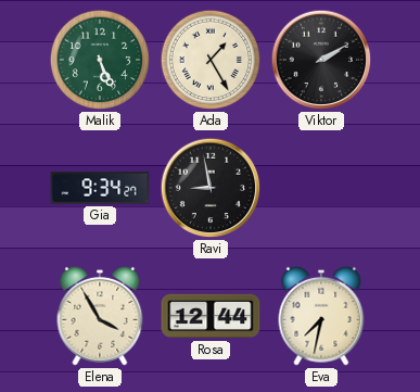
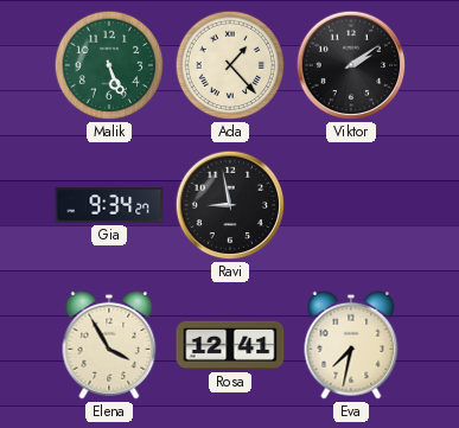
Ada: 1:25 -> 1:23 (230, 65)
Viktor: 2:10 -> 2:09 (351, 65)
Rosa: 12:44 -> 12:41 (230, 345)
